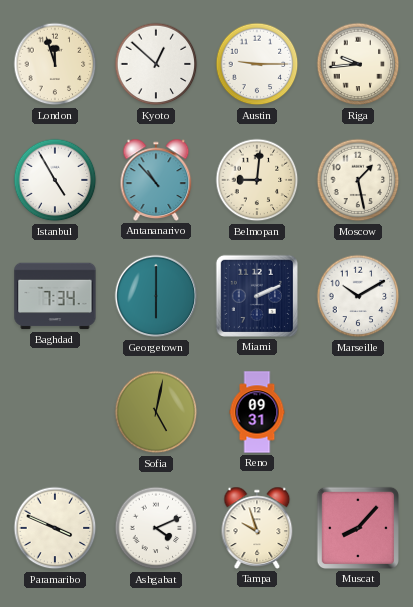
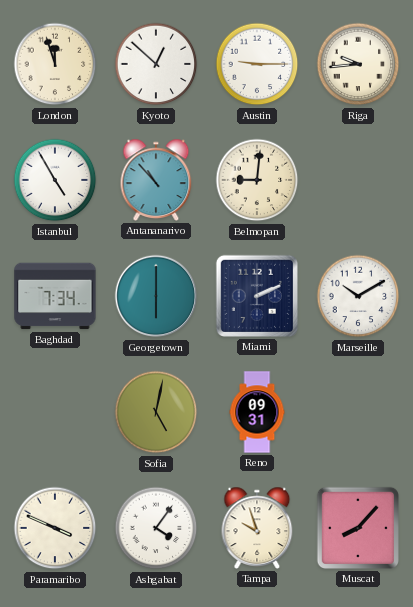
Moscow: 1:28 -> none (358, 180)
Ashgabat: 4:11 -> 4:06 (156, 528)
